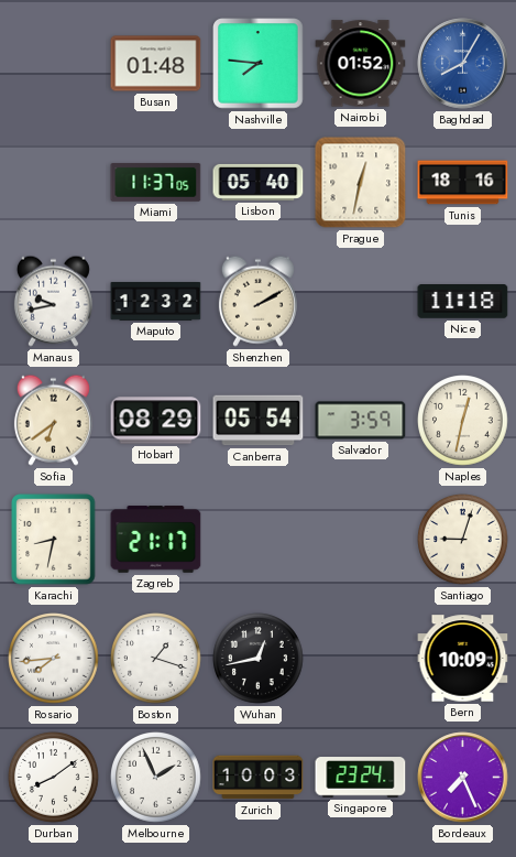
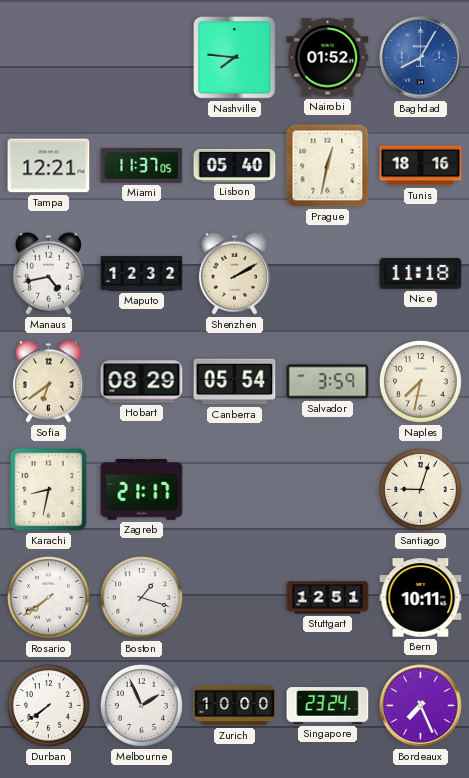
Busan: 01:48 -> none (156, 64)
Tampa: none -> 12:21 (49, 166)
Manaus: 9:43 -> 4:43 (48, 273)
Naples: 12:32 -> 7:32 (421, 382)
Rosario: 7:44 -> 7:39 (49, 598)
Wuhan: 12:43 -> none (259, 659)
Stuttgart: none -> 12:51 (328, 598)
Bern: 10:09 -> 10:11 (421, 598)
Durban: 8:09 -> 7:39 (49, 706)
Zurich: 10:03 -> 10:00 (235, 706)
